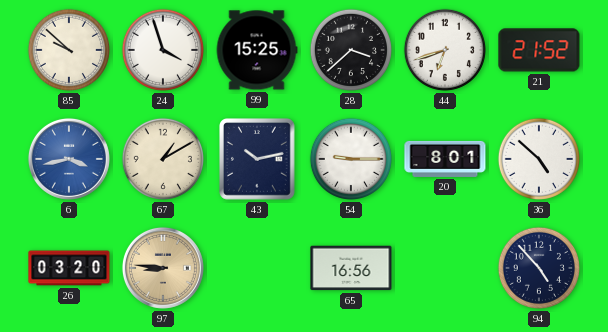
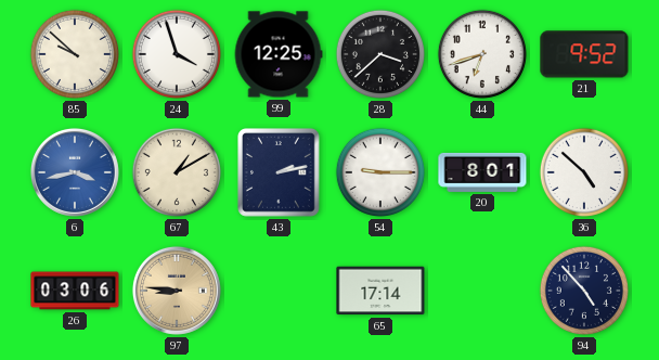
99: 15:25 -> 12:25 (279, 54)
21: 21:52 -> 9:52 (584, 54)
43: 10:13 -> 2:13 (280, 173)
26: 03:20 -> 03:06 (75, 291)
65: 16:56 -> 17:14 (380, 291)
